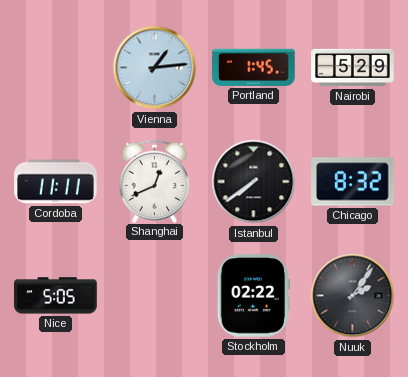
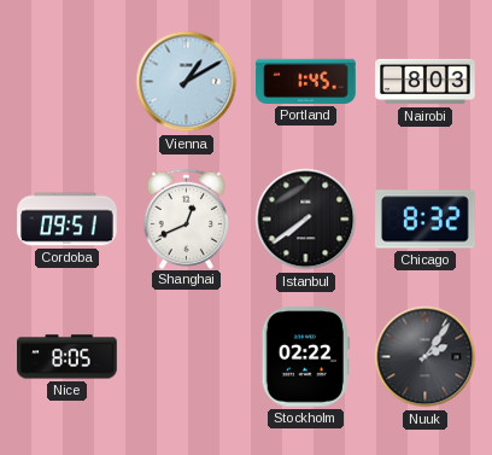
Vienna: 1:14 -> 1:10 (187, 82)
Nairobi: 5:29 -> 8:03 (426, 82)
Cordoba: 11:11 -> 09:51 (68, 220)
Nice: 5:05 -> 8:05 (68, 357)
